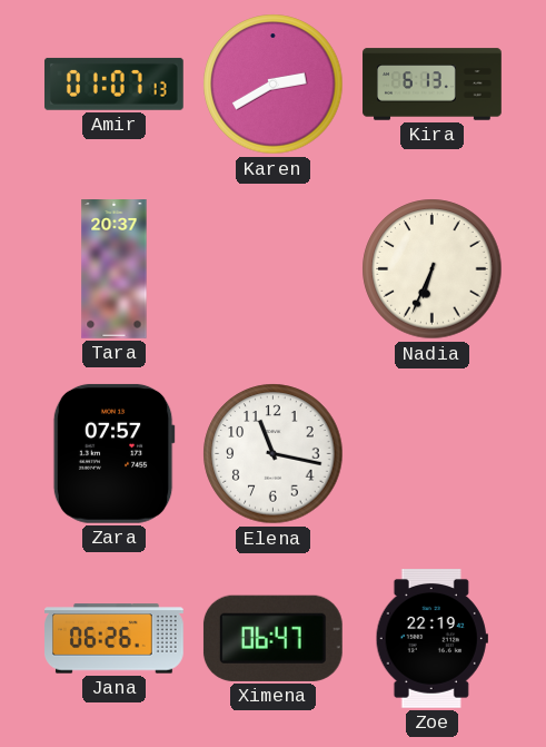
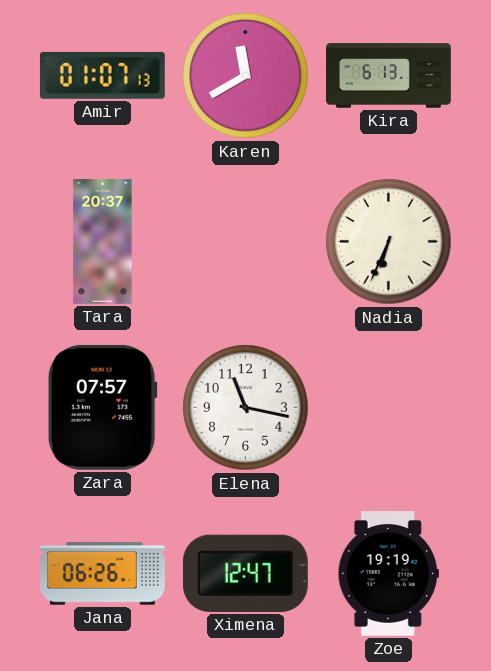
Karen: 2:40 -> 11:40 (246, 76)
Ximena: 06:47 -> 12:47 (245, 573)
Zoe: 22:19 -> 19:19 (388, 574)
